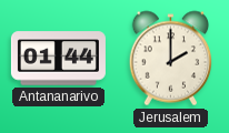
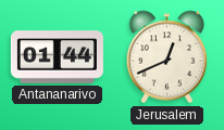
Jerusalem: 2:00 -> 12:41 (167, 57)
